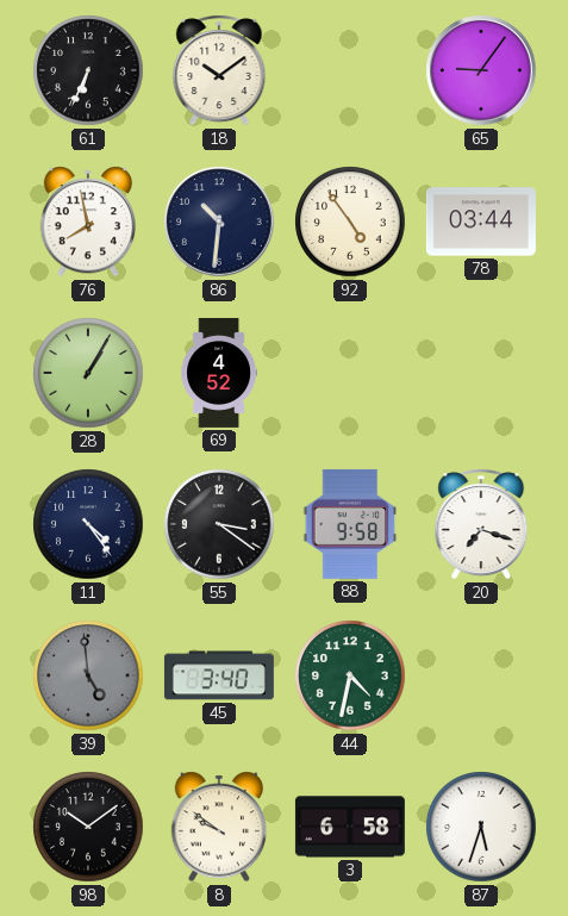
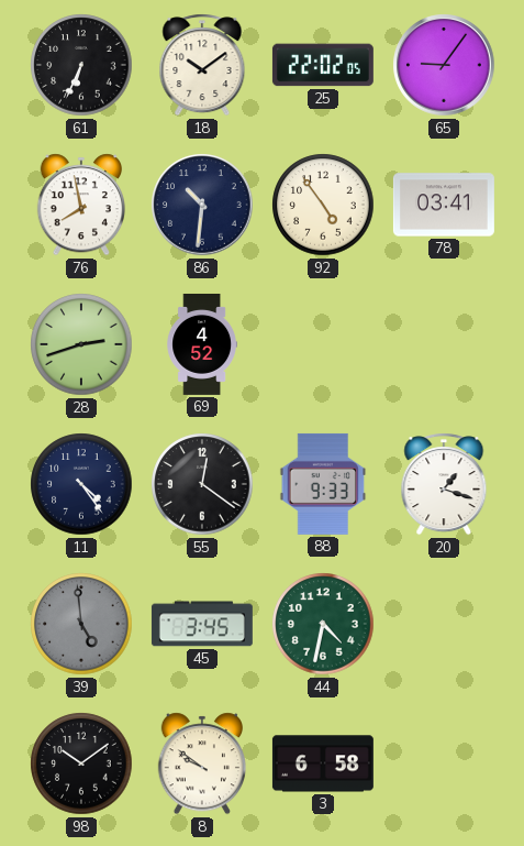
25: none -> 22:02 (323, 65)
78: 03:44 -> 03:41 (444, 205)
28: 1:05 -> 2:42 (81, 344)
55: 3:21 -> 12:21 (202, 484)
88: 9:58 -> 9:33 (323, 484)
20: 7:18 -> 1:18 (444, 484)
45: 3:40 -> 3:45 (202, 624)
87: 5:33 -> none (481, 827)
